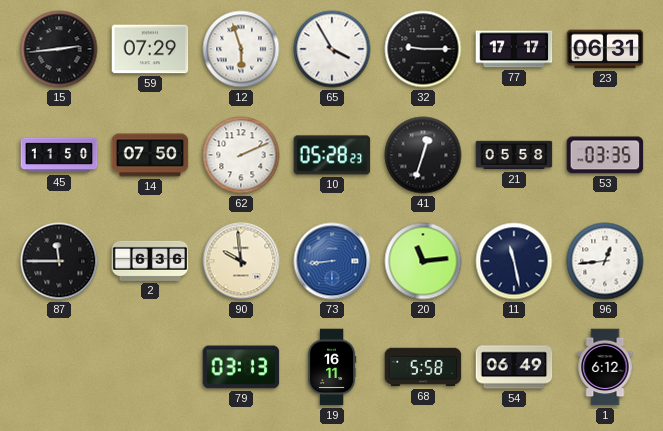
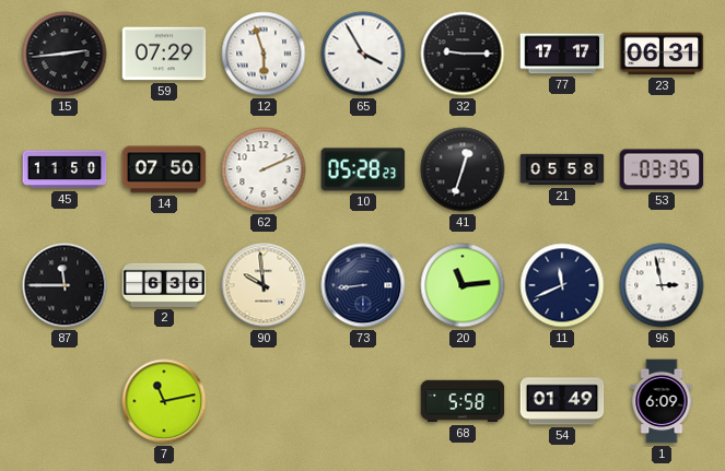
73 dial: blue -> navy (363, 285)
11: 11:28 -> 11:41 (562, 285)
96: 12:44 -> 2:58 (662, 285)
7: none -> 11:13 (164, 401)
79: 03:13 -> none (241, 367)
19: 16:11 -> none (332, 367)
54: 06:49 -> 01:49 (562, 401)
1: 6:12 -> 6:09 (662, 401)
